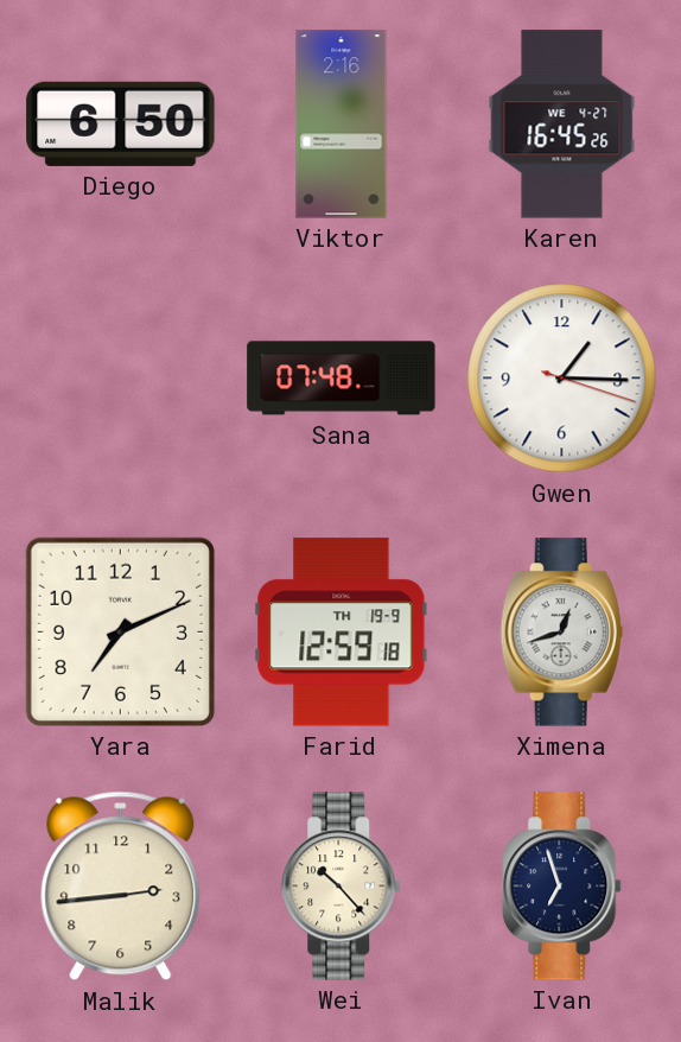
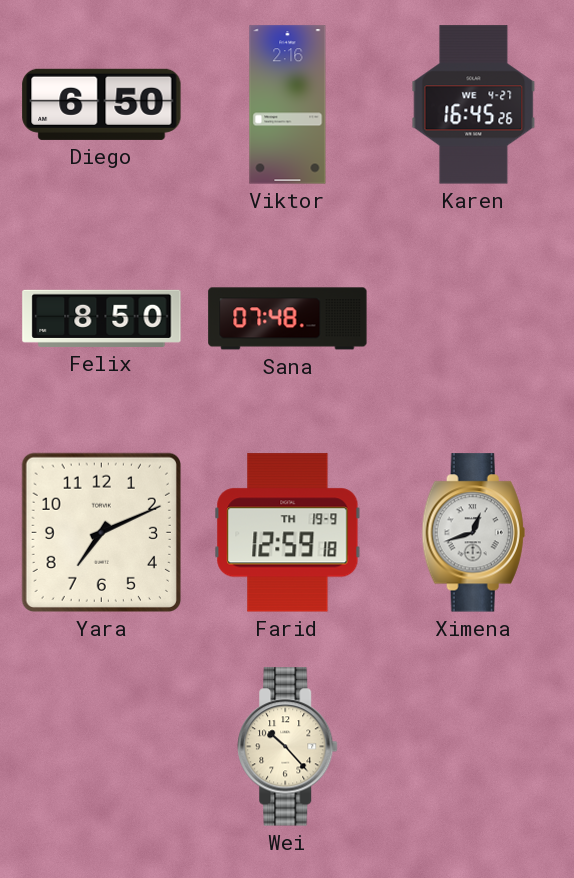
Felix: none -> 8:50 (102, 318)
Gwen: 1:15 -> none (562, 379)
Malik: 2:44 -> none (121, 887)
Ivan: 6:57 -> none (562, 887)
